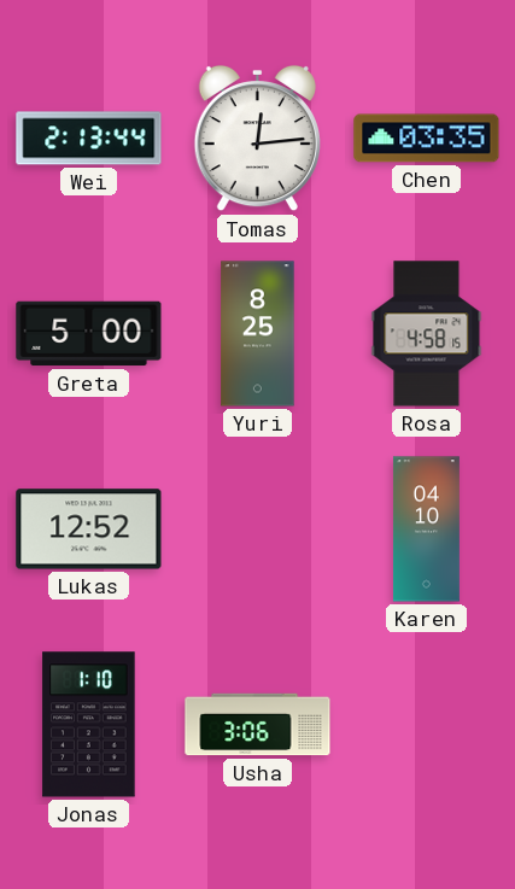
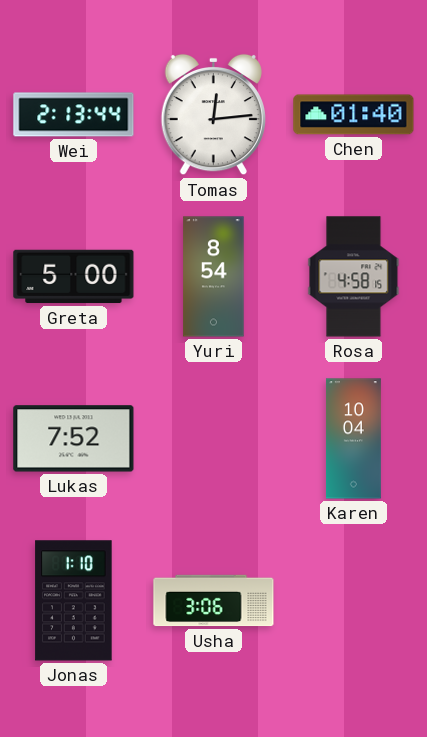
Chen: 03:35 -> 01:40 (354, 115)
Yuri: 8:25 -> 8:54 (214, 277)
Lukas: 12:52 -> 7:52 (74, 439)
Karen: 04:10 -> 10:04 (353, 439)
